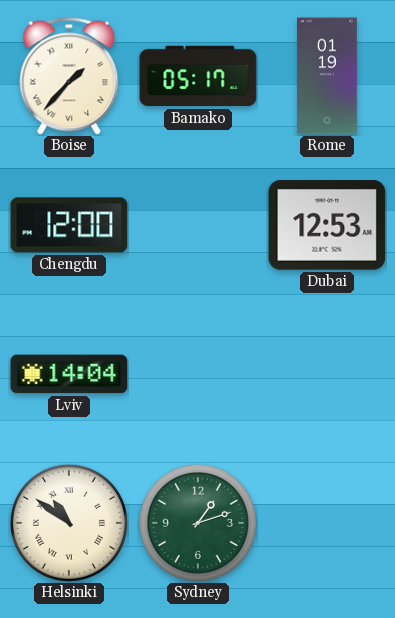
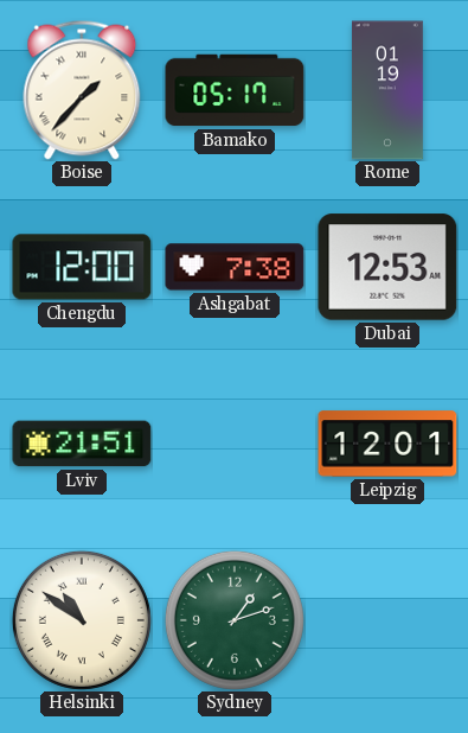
Ashgabat: none -> 7:38 (235, 267)
Lviv: 14:04 -> 21:51 (82, 444)
Leipzig: none -> 12:01 (387, 444)
